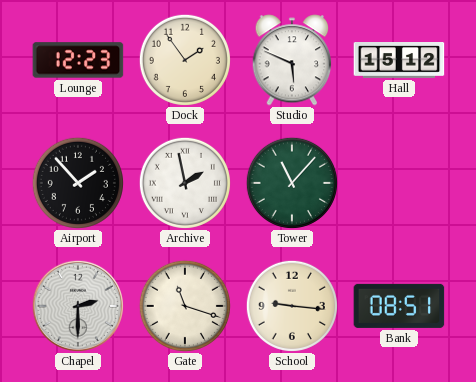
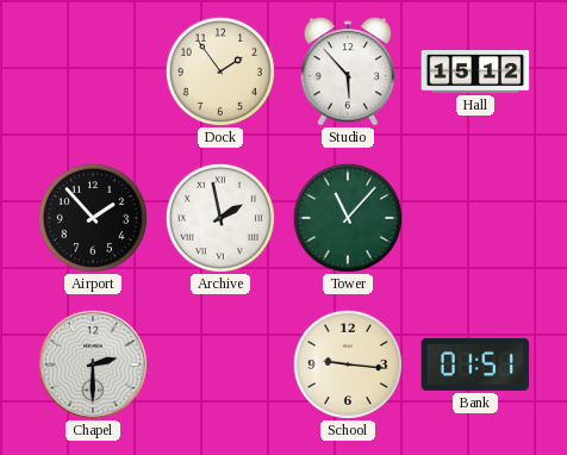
Lounge: 12:23 -> none (78, 60)
Studio: 5:49 -> 5:53 (348, 71)
Gate: 11:18 -> none (185, 306)
Bank: 08:51 -> 01:51 (475, 364)
